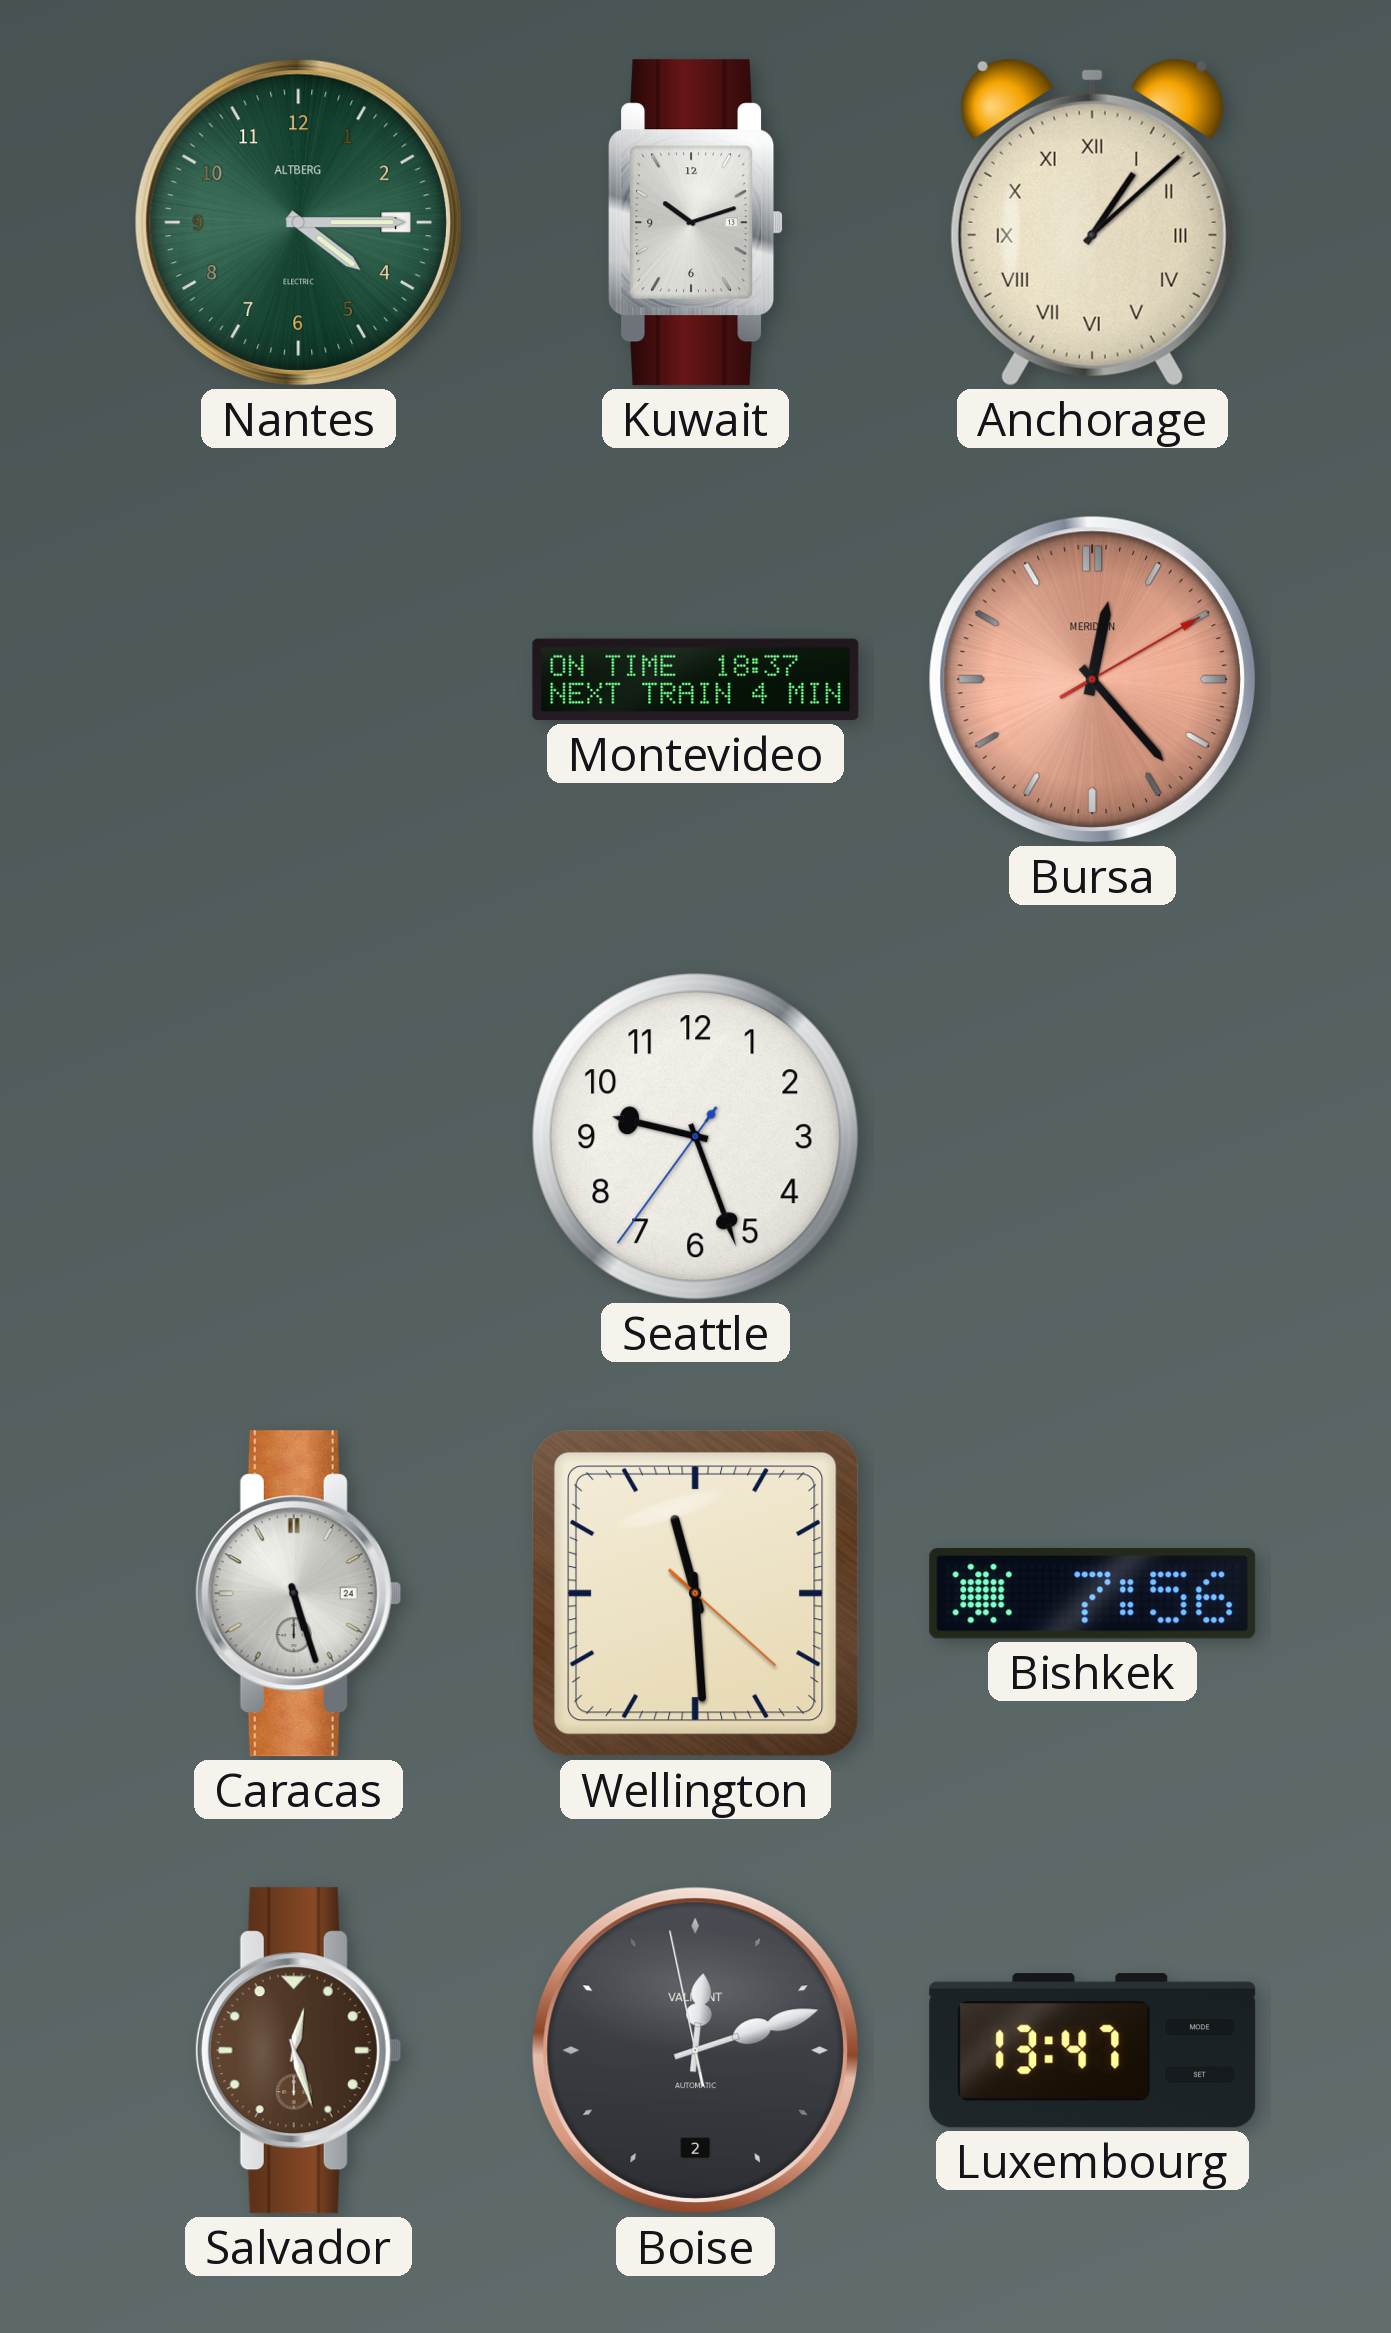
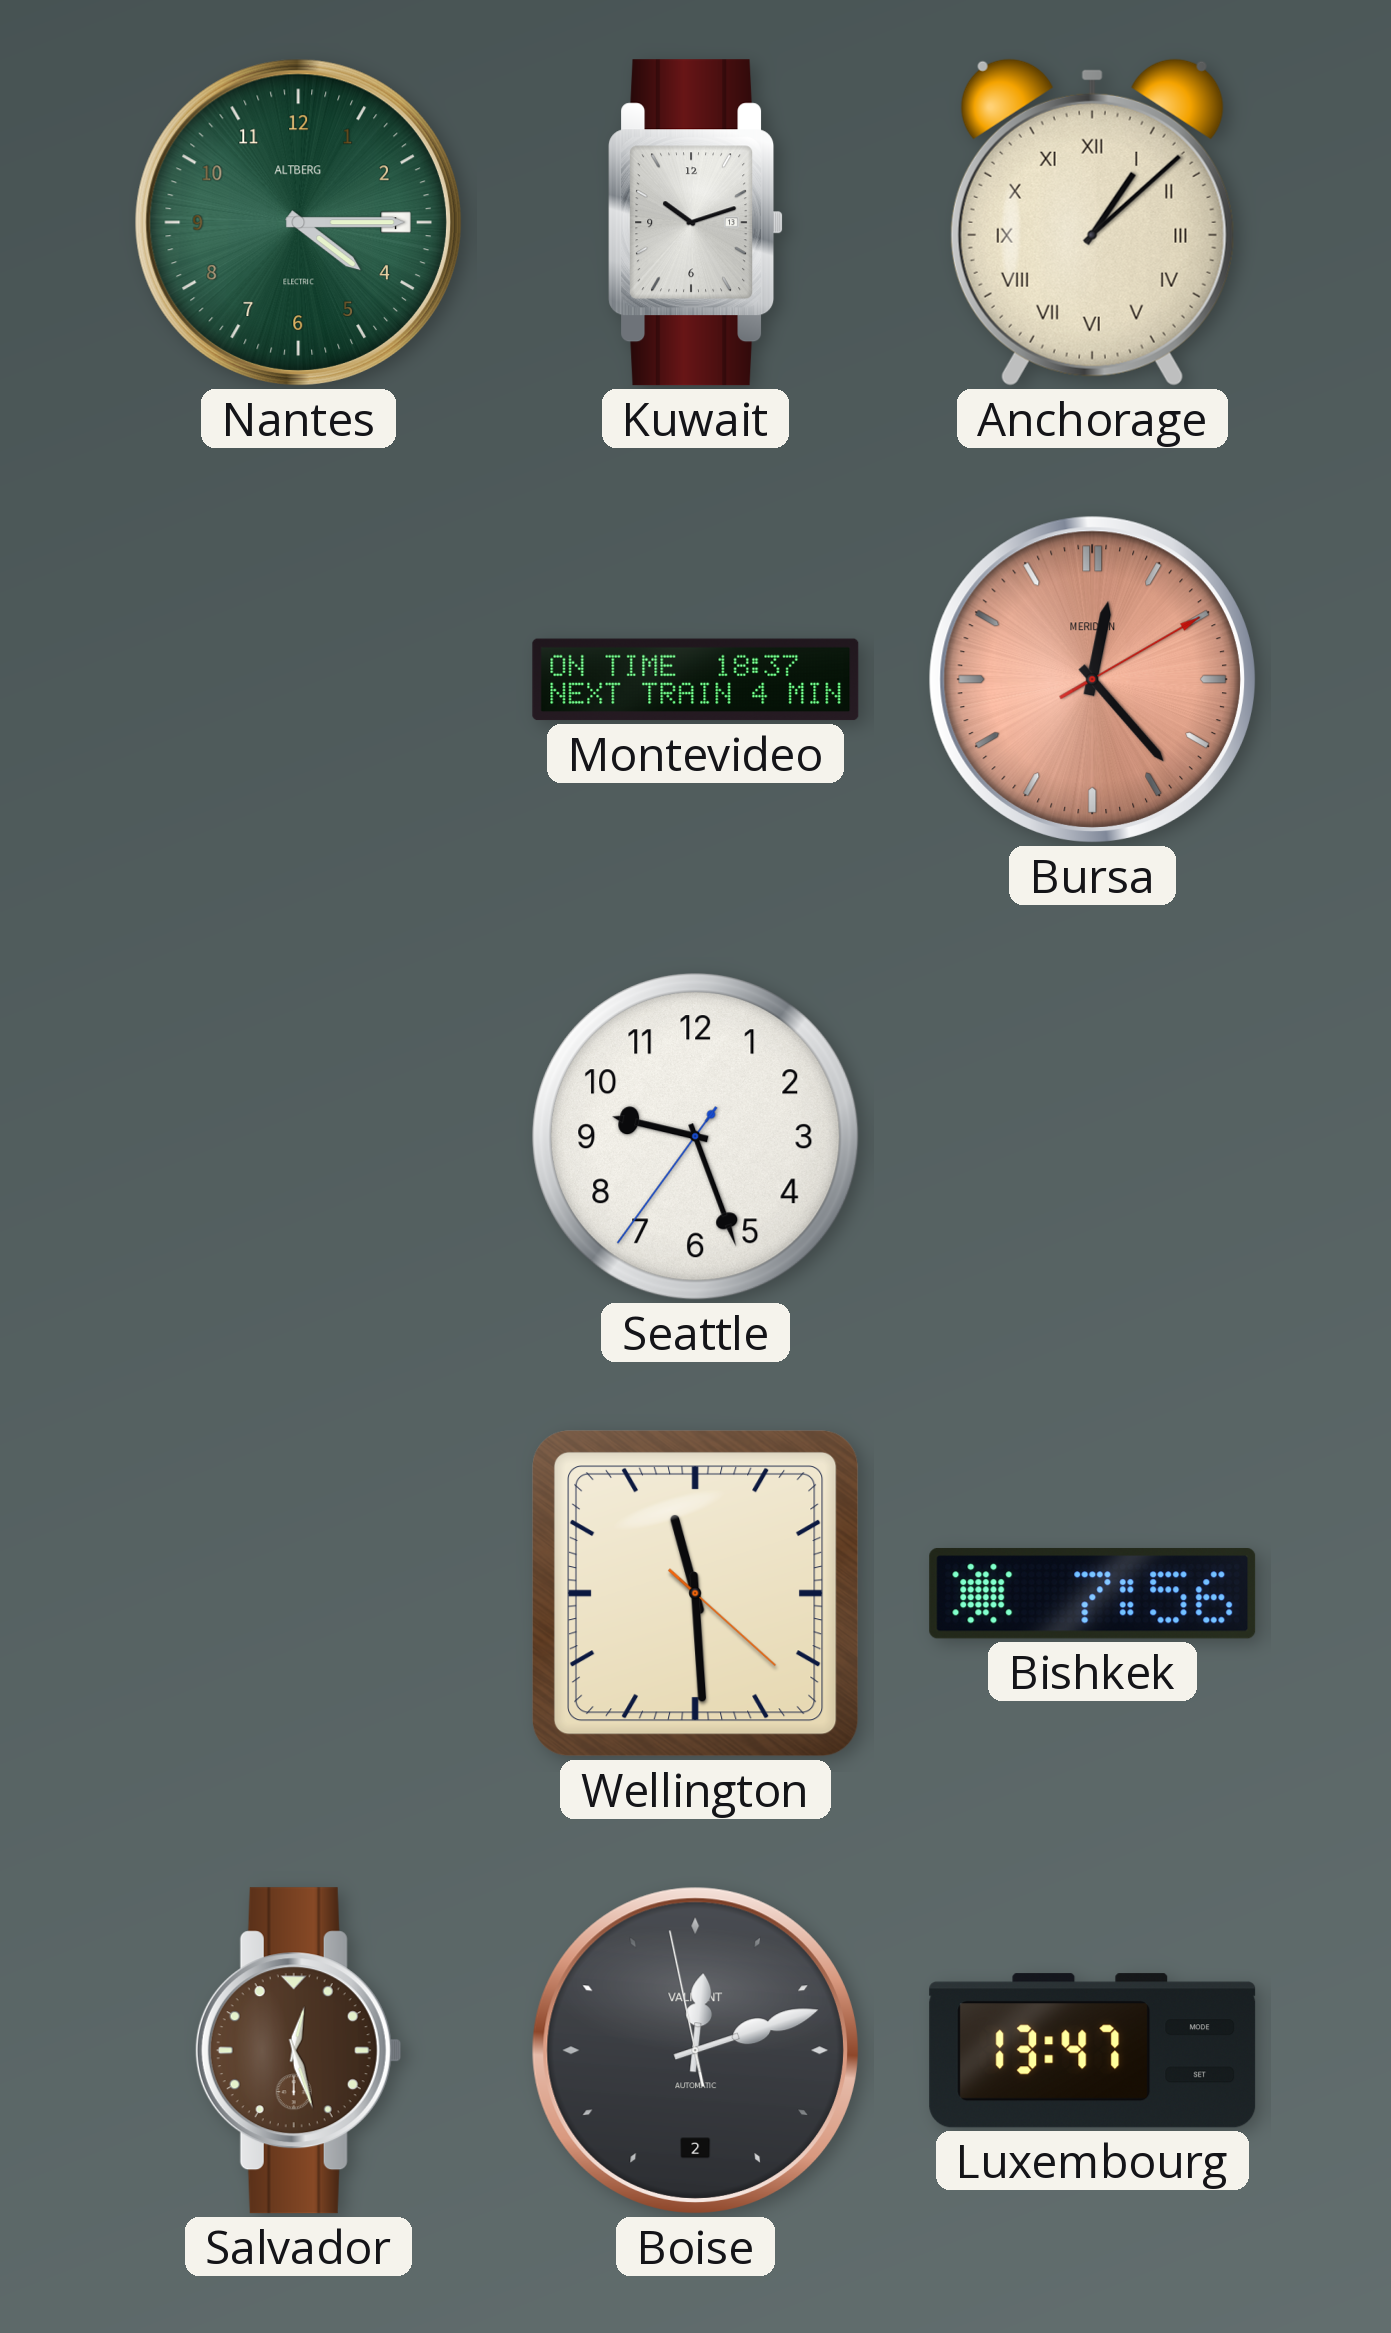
Caracas: 5:27 -> none (298, 1594)
